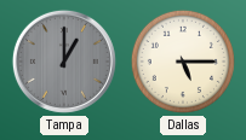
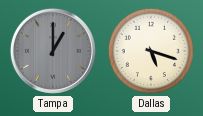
Dallas: 5:15 -> 5:18 (151, 51)
